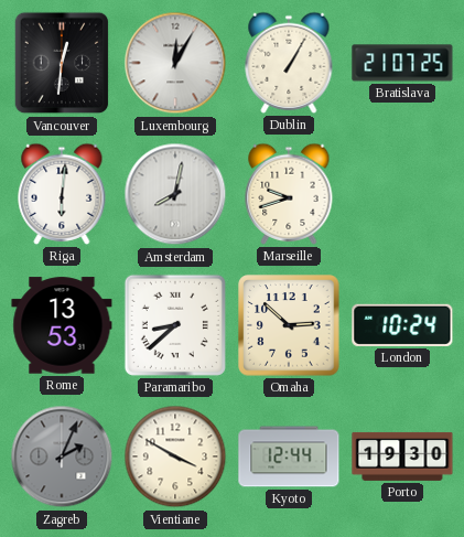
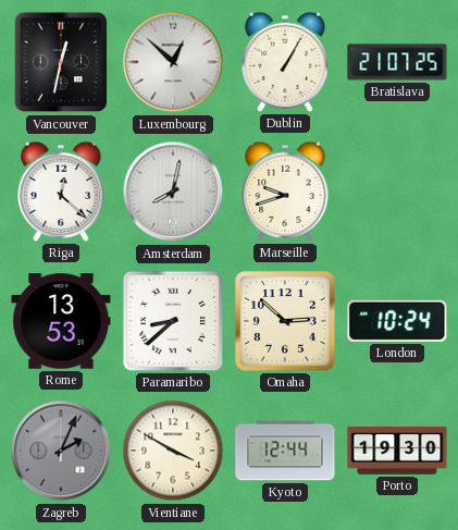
Vancouver: 12:31 -> 12:32 (61, 62)
Luxembourg: 12:05 -> 12:52 (173, 62)
Riga: 6:01 -> 12:22 (61, 192)
